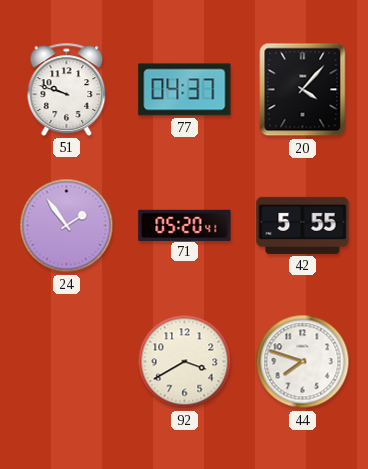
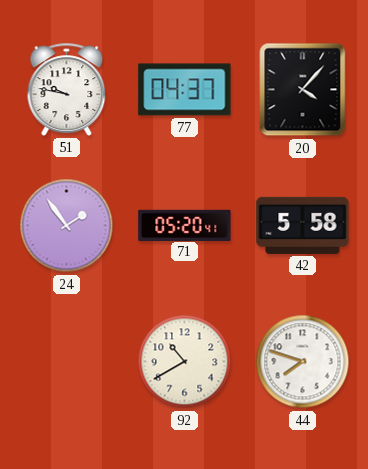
51: 9:48 -> 9:47 (67, 89)
42: 5:55 -> 5:58 (303, 225)
92: 3:40 -> 10:40 (185, 362)
